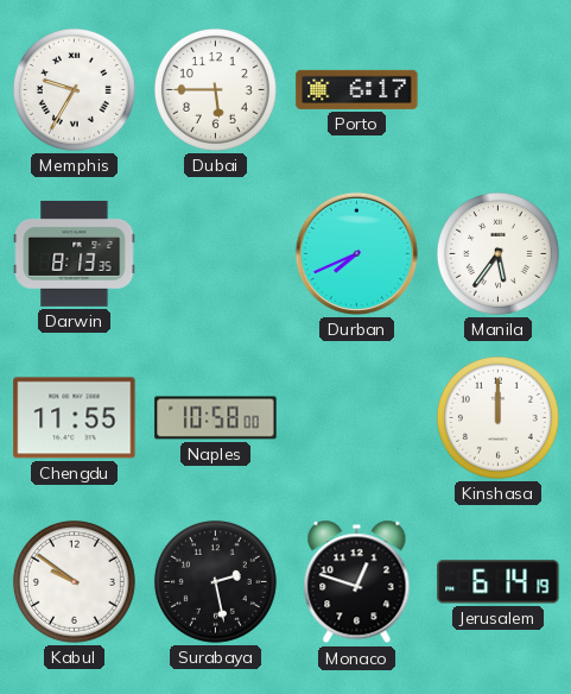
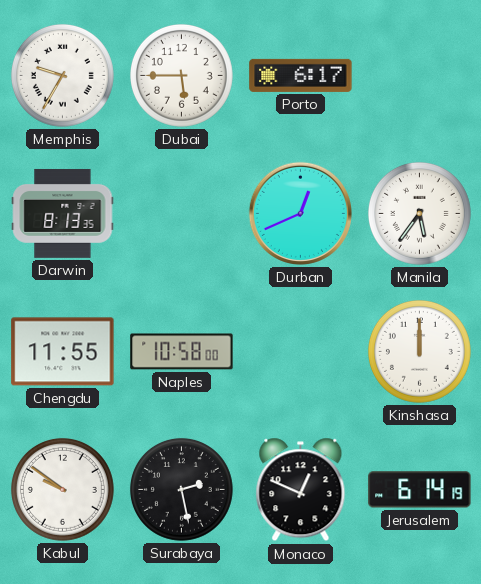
Durban: 7:41 -> 12:41 (300, 213)
Monaco: 12:48 -> 12:49 (301, 490)
